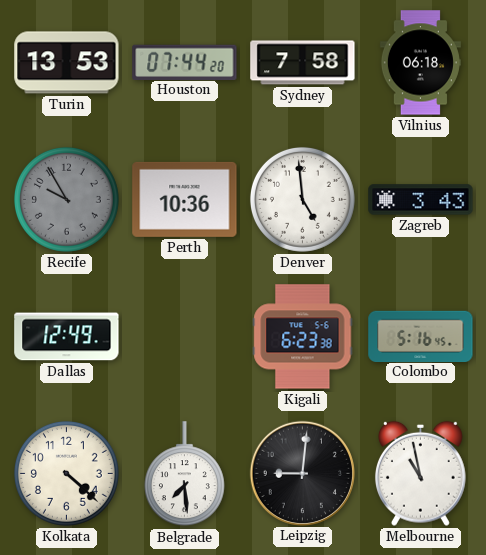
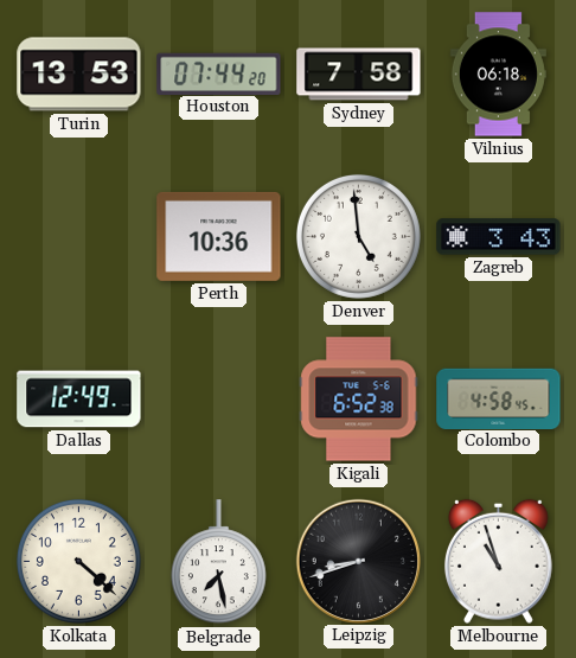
Recife: 9:55 -> none (66, 199)
Kigali: 6:23 -> 6:52 (359, 400)
Colombo: 5:16 -> 4:58 (499, 398)
Belgrade: 7:29 -> 7:28 (218, 562)
Leipzig: 9:01 -> 8:42 (358, 561)
Melbourne: 10:58 -> 10:57 (498, 561)
